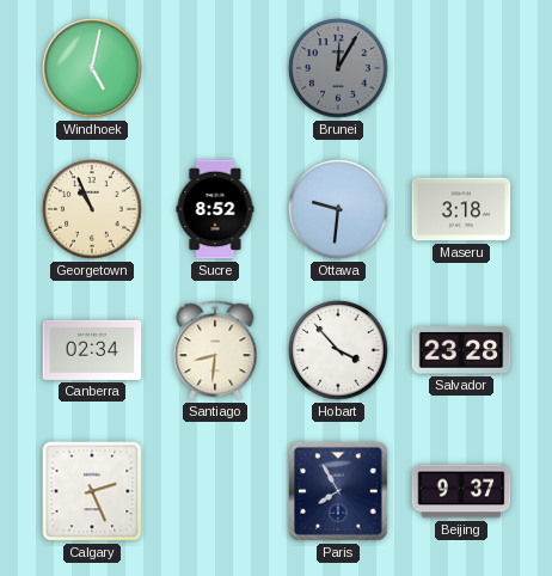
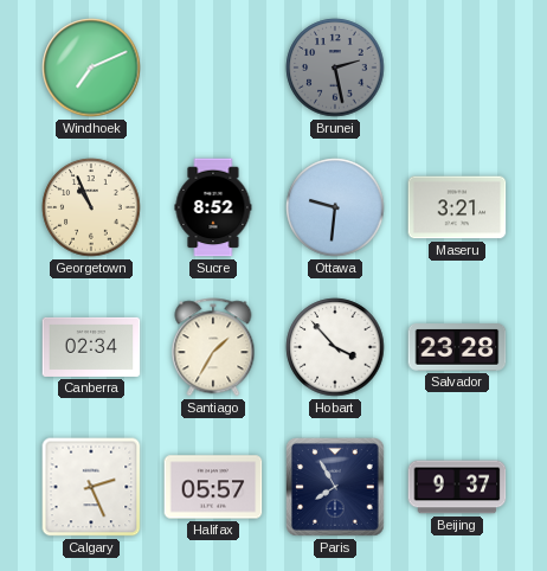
Windhoek: 5:02 -> 7:11 (91, 68)
Brunei: 12:05 -> 2:28 (335, 68)
Maseru: 3:18 -> 3:21 (457, 207)
Santiago: 8:31 -> 1:35 (213, 347)
Halifax: none -> 05:57 (213, 487)
